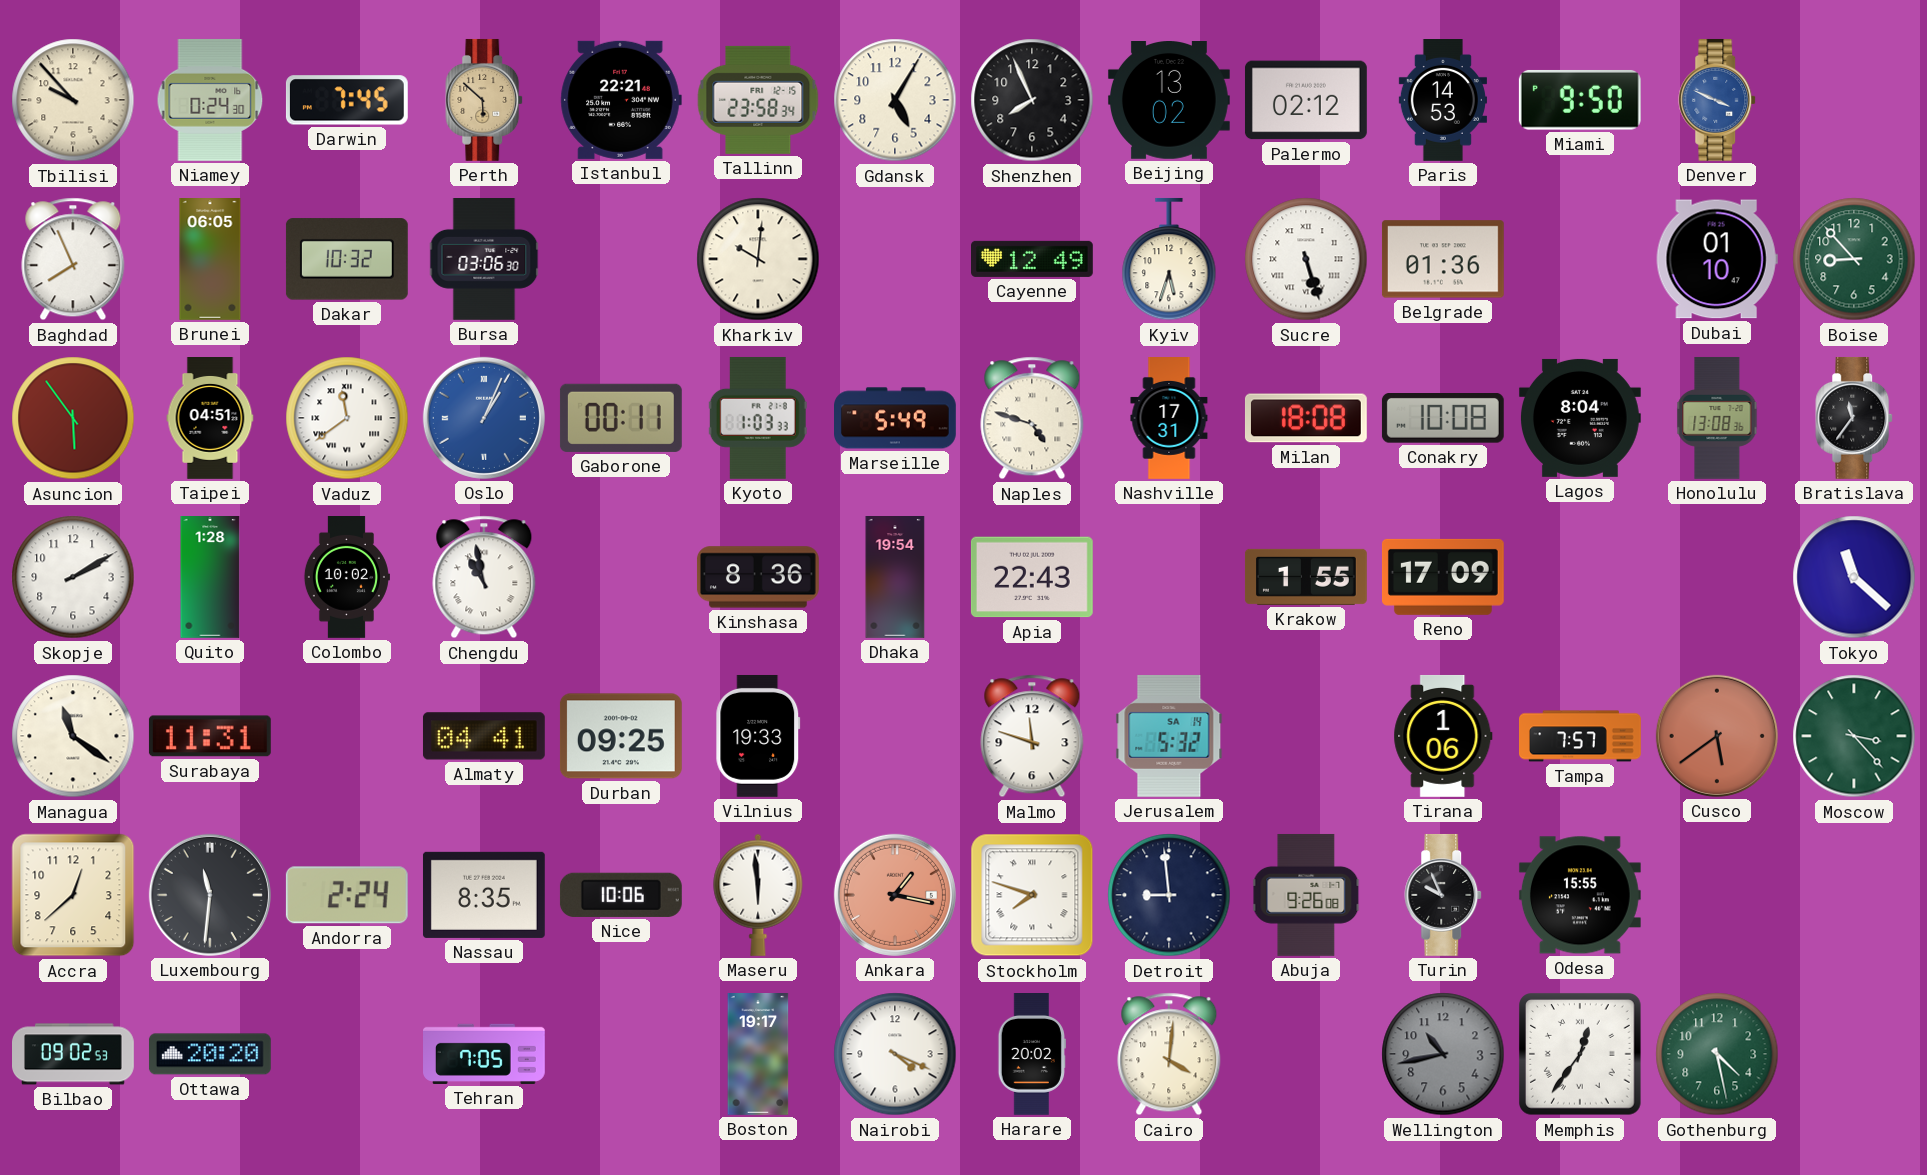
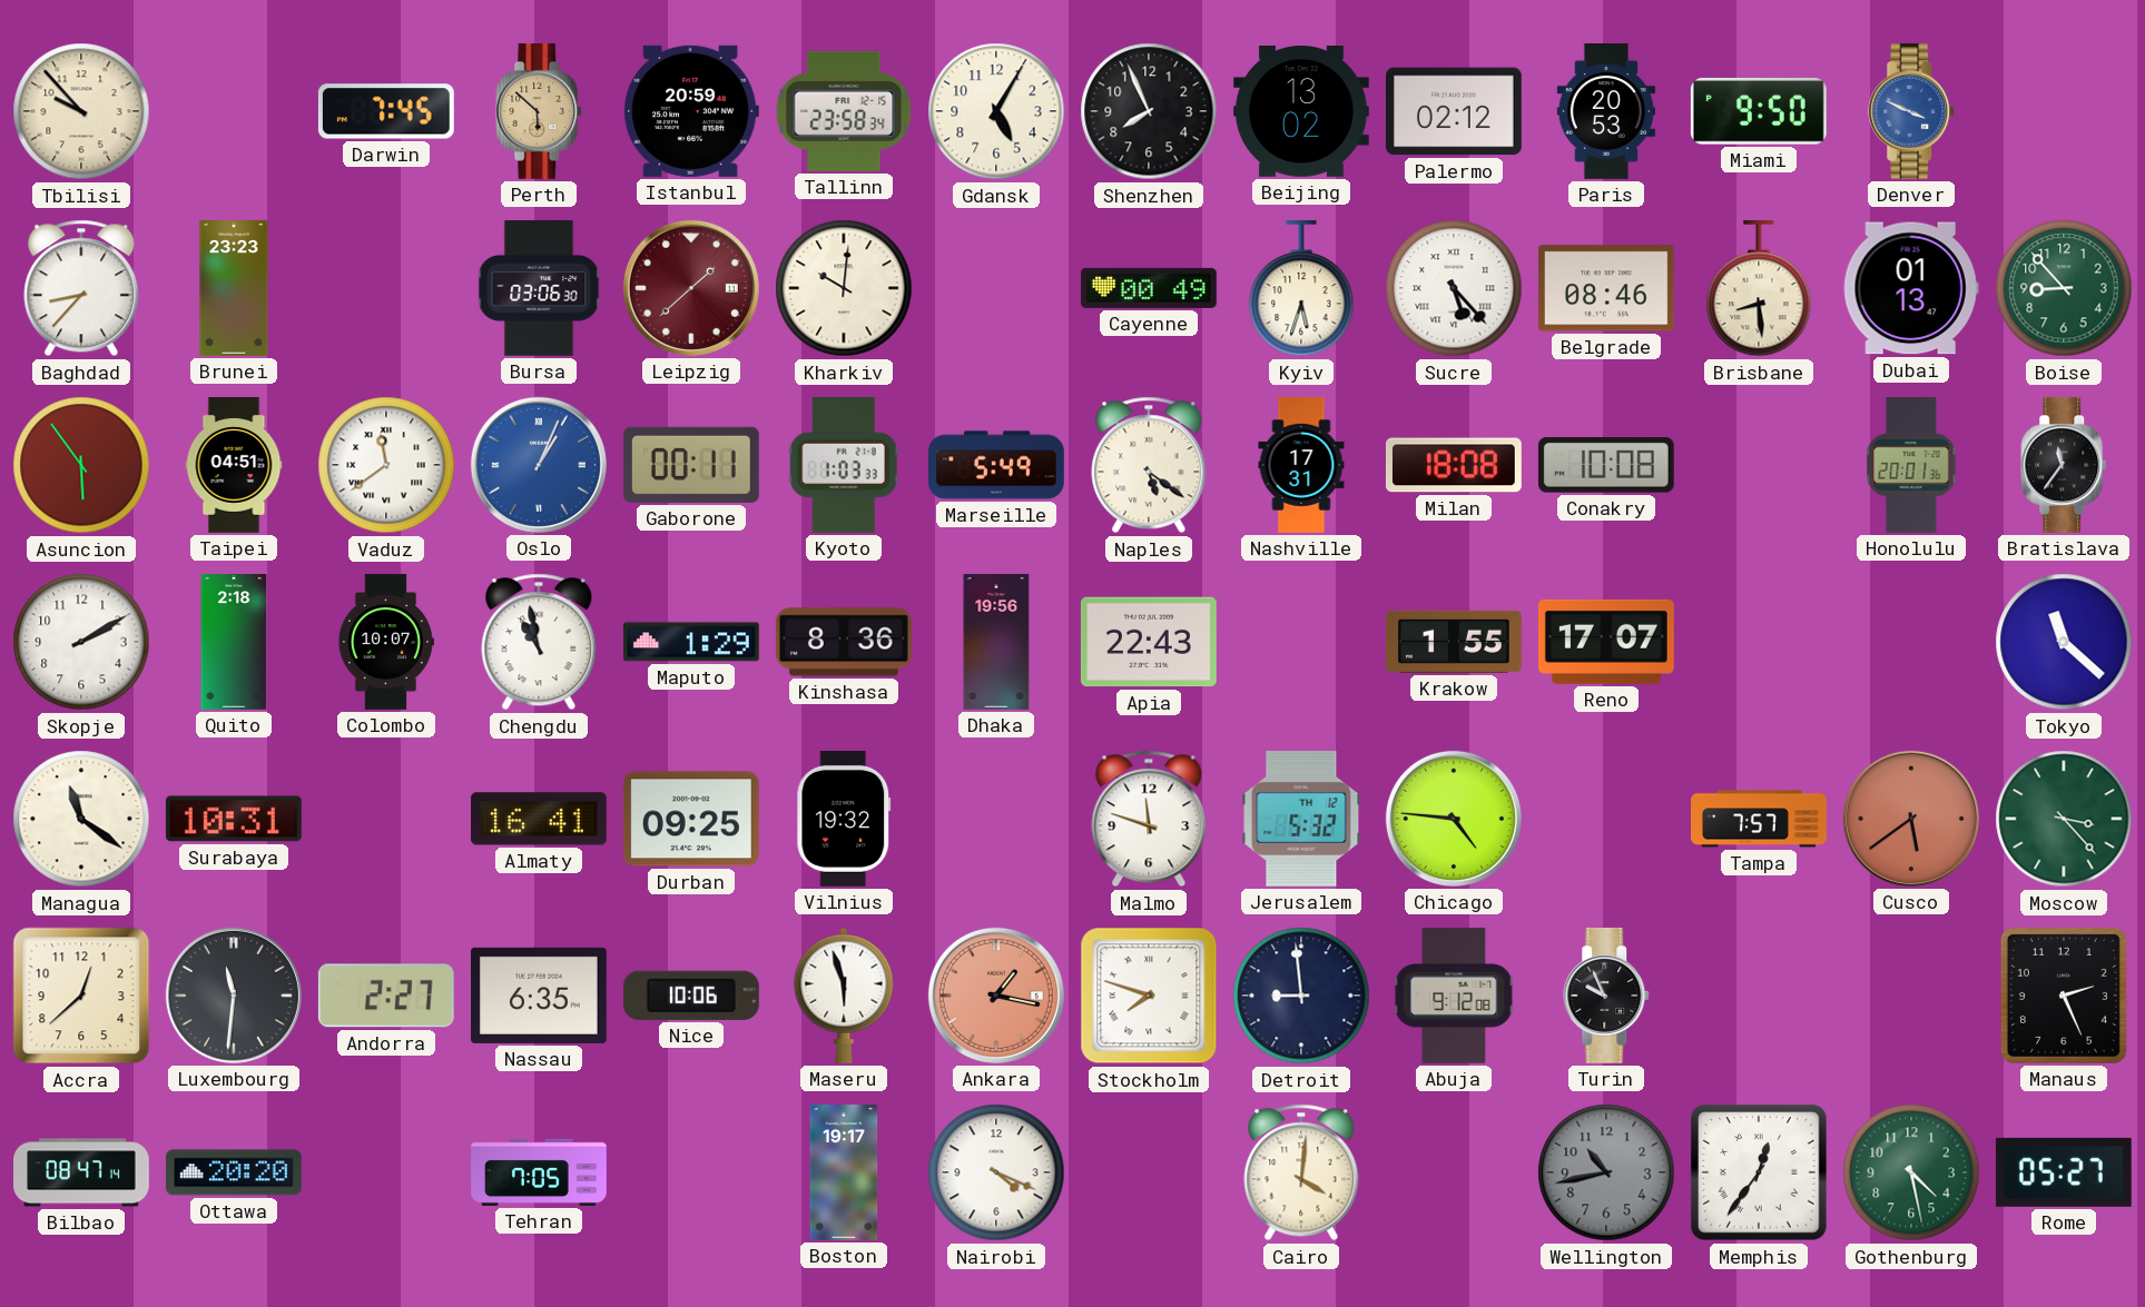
Niamey: 0:24 -> none (210, 100)
Istanbul: 22:21 -> 20:59 (691, 111)
Paris: 14:53 -> 20:53 (1606, 112)
Baghdad: 7:56 -> 8:37 (81, 288)
Brunei: 06:05 -> 23:23 (234, 289)
Dakar: 10:32 -> none (347, 259)
Leipzig: none -> 1:38 (691, 288)
Cayenne: 12:49 -> 00:49 (1150, 288)
Sucre: 5:27 -> 5:23 (1454, 288)
Belgrade: 01:36 -> 08:46 (1606, 288)
Brisbane: none -> 8:29 (1759, 288)
Dubai: 01:10 -> 01:13 (1911, 288)
Naples: 4:48 -> 5:21 (1149, 465)
Lagos: 8:04 -> none (1580, 418)
Honolulu: 13:08 -> 20:01 (1911, 465)
Quito: 1:28 -> 2:18 (234, 643)
Colombo: 10:02 -> 10:07 (385, 643)
Maputo: none -> 1:29 (691, 642)
Dhaka: 19:54 -> 19:56 (996, 643)
Reno: 17:09 -> 17:07 (1606, 642)
Surabaya: 11:31 -> 10:31 (234, 819)
Almaty: 04:41 -> 16:41 (539, 819)
Vilnius: 19:33 -> 19:32 (844, 819)
Jerusalem date: SA 14 -> TH 12 (1301, 819)
Chicago: none -> 4:46 (1454, 819)
Tirana: 1:06 -> none (1443, 736)
Andorra: 2:24 -> 2:27 (386, 996)
Nassau: 8:35 -> 6:35 (539, 996)
Maseru: 5:59 -> 5:57 (844, 996)
Abuja: 9:26 -> 9:12 (1454, 996)
Odesa: 15:55 -> none (1580, 895)
Manaus: none -> 2:26 (2064, 996)
Bilbao: 09:02 -> 08:47 (82, 1172)
Harare: 20:02 -> none (1032, 1055)
Rome: none -> 05:27 (2064, 1172)
